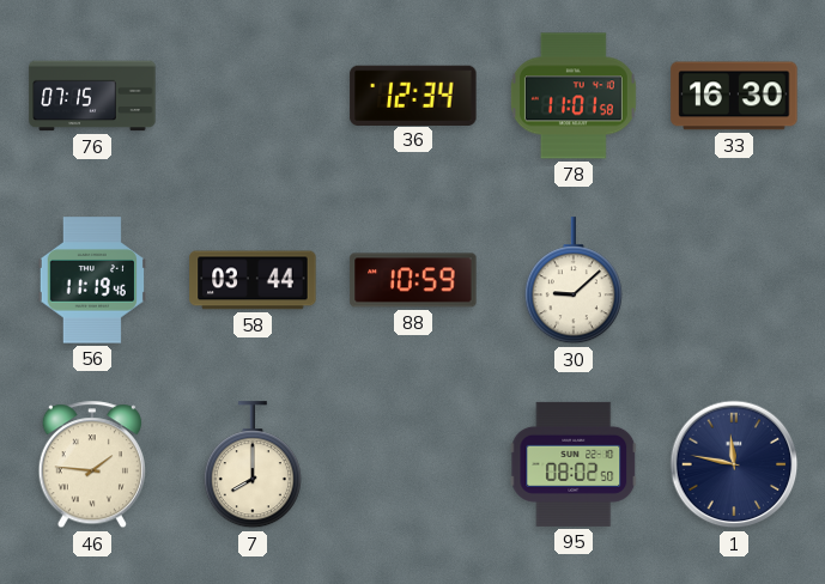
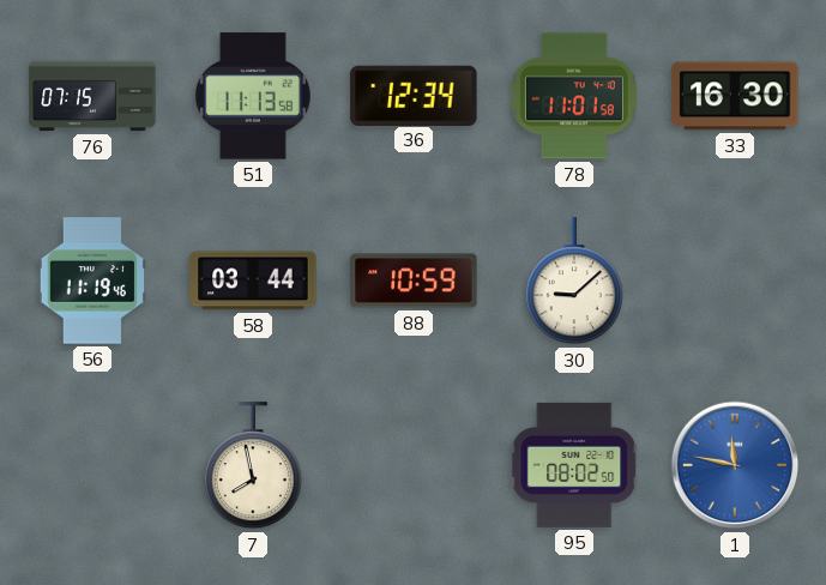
51: none -> 11:13 (253, 96)
46: 1:46 -> none (91, 466)
7: 8:00 -> 7:58 (253, 466)
1 dial: navy -> blue (735, 465)
